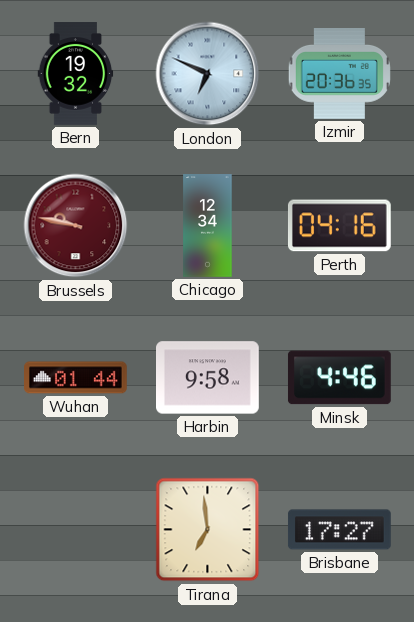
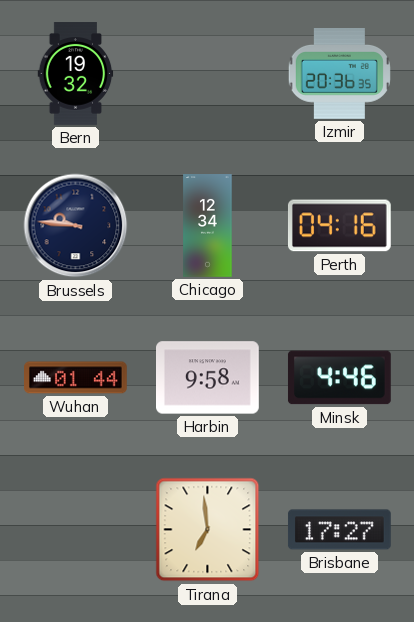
London: 6:49 -> none (208, 74)
Brussels: 9:47 -> 9:46 (76, 226)
Brussels dial: burgundy -> navy (76, 226)
